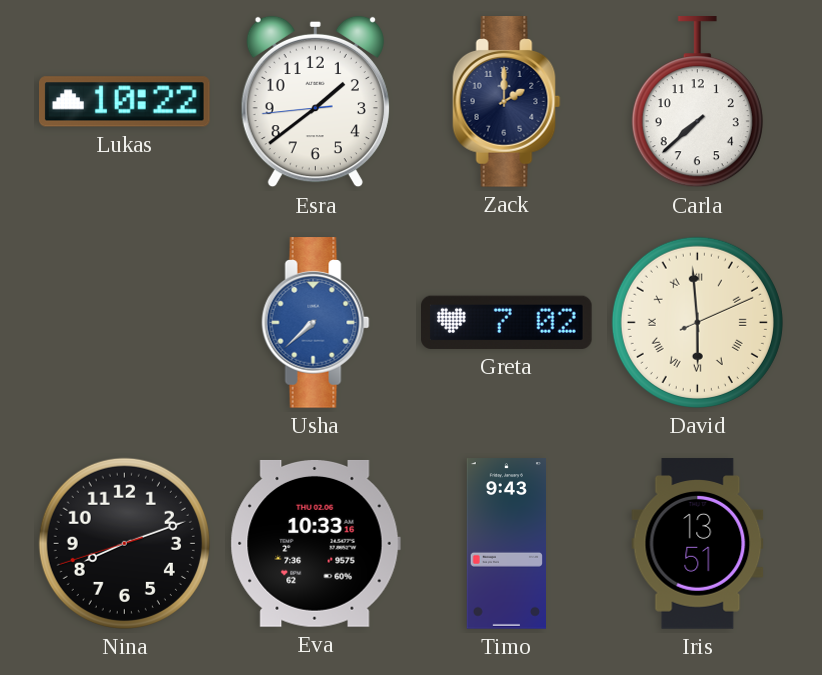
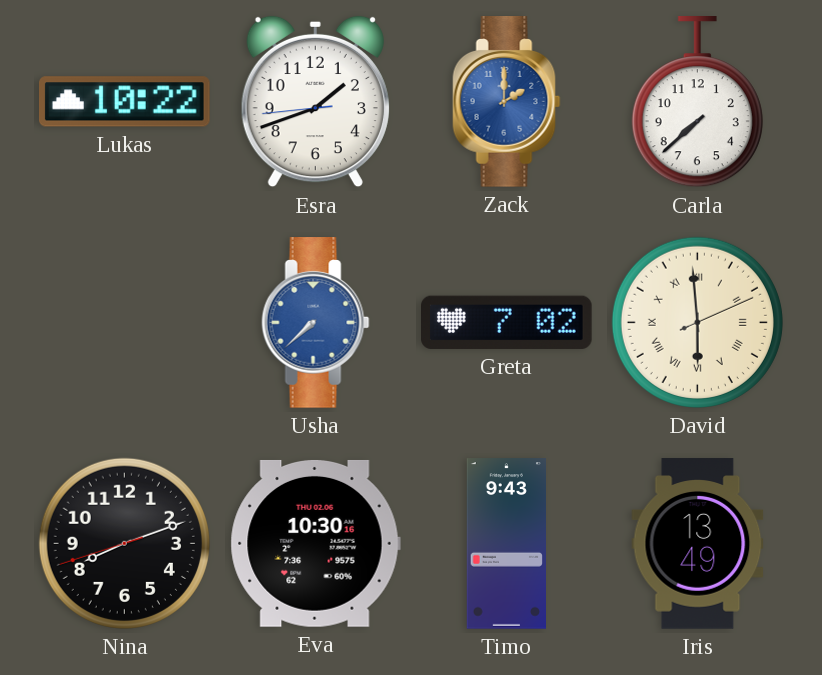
Esra: 1:38 -> 1:41 (315, 102)
Zack dial: navy -> blue (507, 102)
Eva: 10:33 -> 10:30 (315, 543)
Iris: 13:51 -> 13:49 (698, 544)
